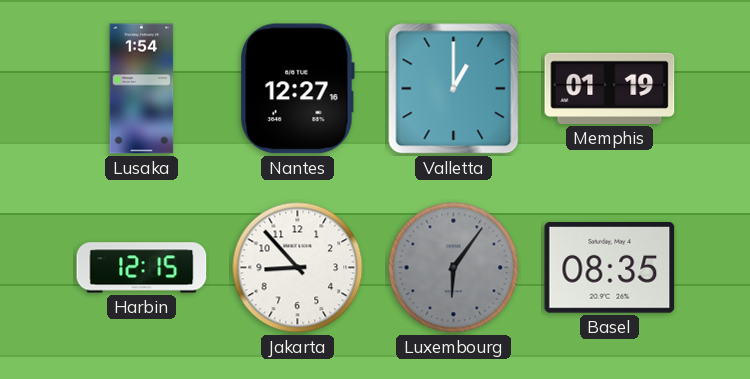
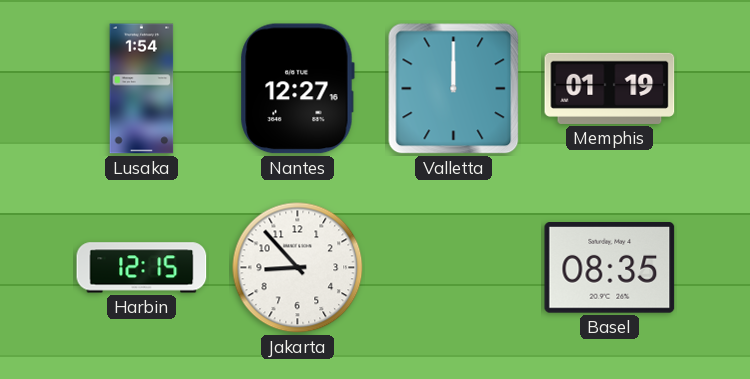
Valletta: 1:00 -> 12:00 (454, 89)
Luxembourg: 6:06 -> none (454, 268)
